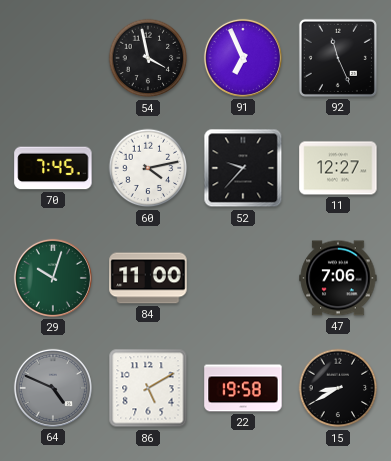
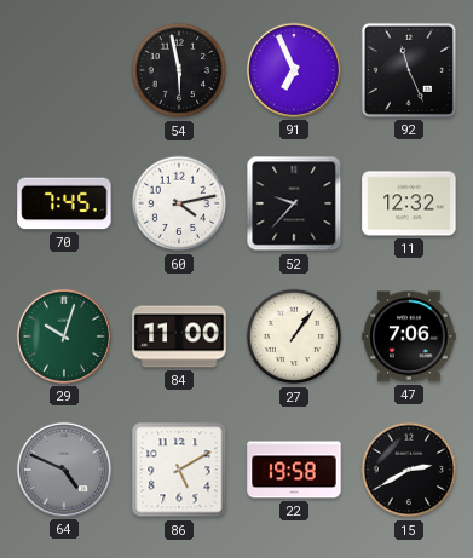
54: 3:58 -> 5:58 (179, 70)
11: 12:27 -> 12:32 (409, 203)
27: none -> 1:06 (294, 336)
15: 8:40 -> 2:40 (409, 470)
